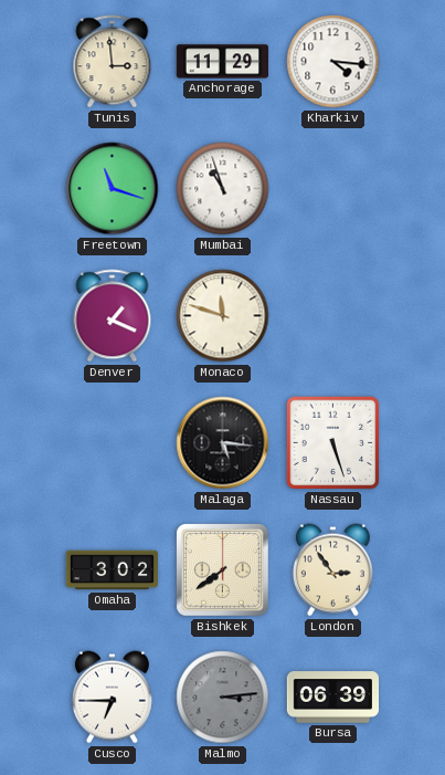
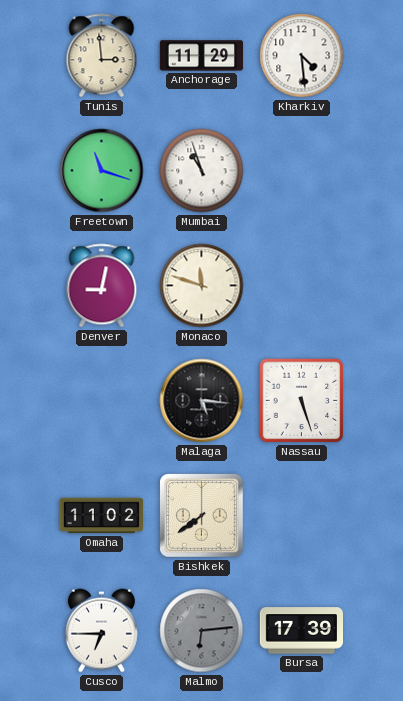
Kharkiv: 4:16 -> 4:29 (302, 56)
Denver: 1:19 -> 9:02 (102, 286)
Omaha: 3:02 -> 11:02 (101, 516)
London: 2:54 -> none (332, 570)
Malmo: 3:14 -> 6:14 (202, 631)
Bursa: 06:39 -> 17:39 (301, 631)
